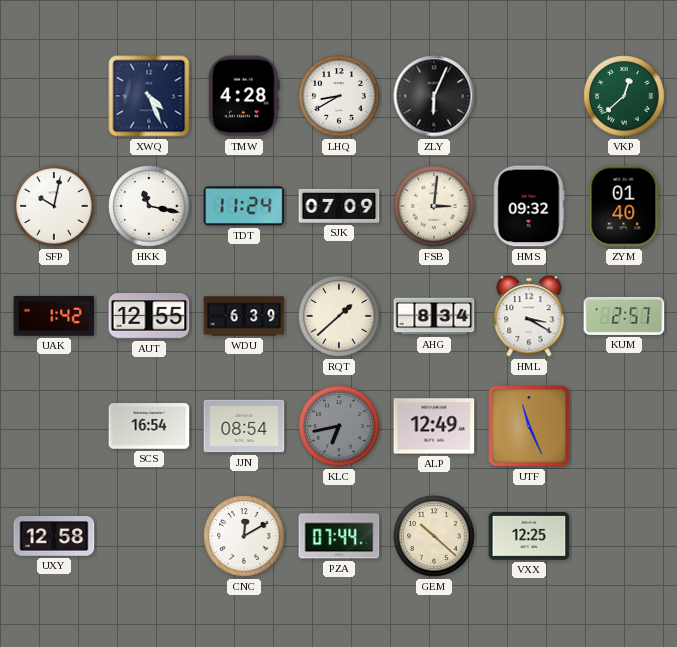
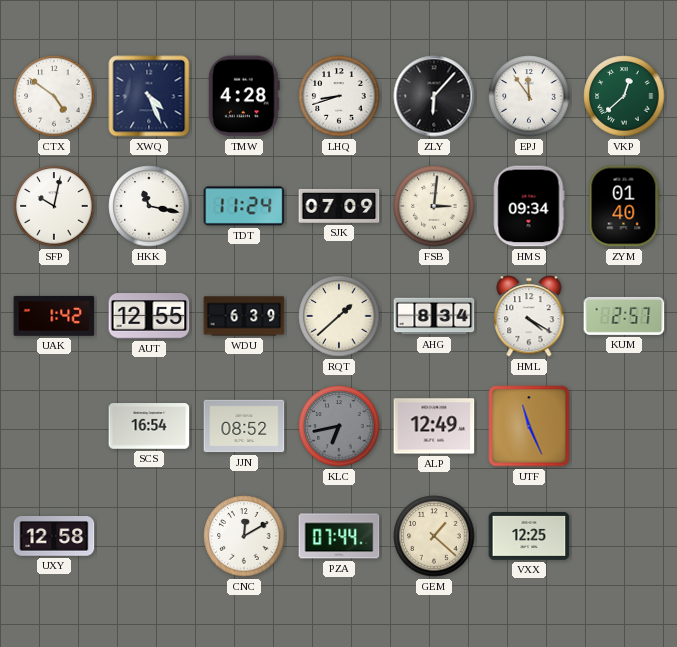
CTX: none -> 4:51 (54, 96)
LHQ: 8:40 -> 8:42 (339, 96)
ZLY: 6:04 -> 6:07 (434, 96)
EPJ: none -> 11:54 (529, 96)
HMS: 09:32 -> 09:34 (529, 206)
HML: 3:20 -> 4:20 (529, 316)
JJN: 08:54 -> 08:52 (244, 426)
GEM: 10:22 -> 1:22 (434, 536)
